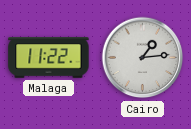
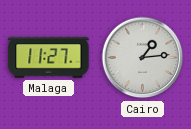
Malaga: 11:22 -> 11:27 (49, 58)
